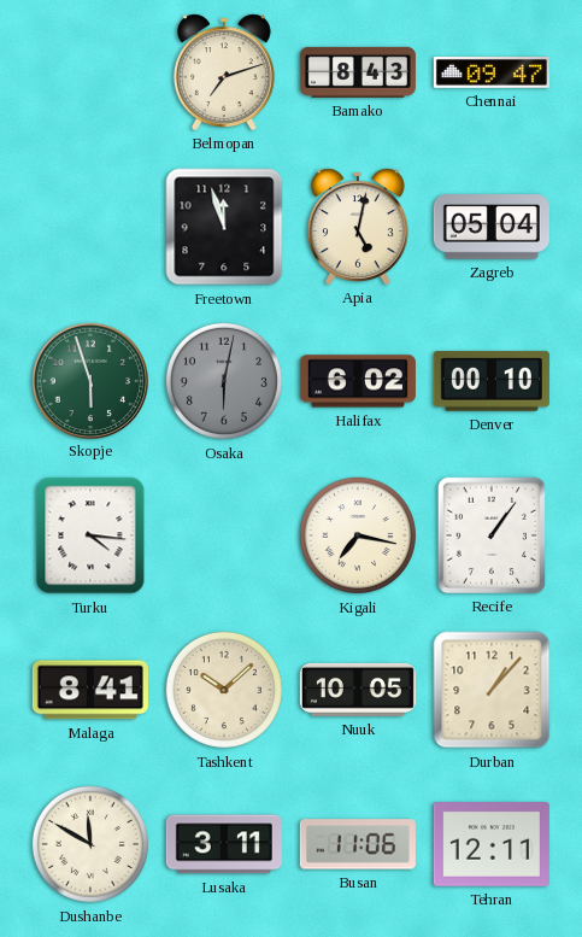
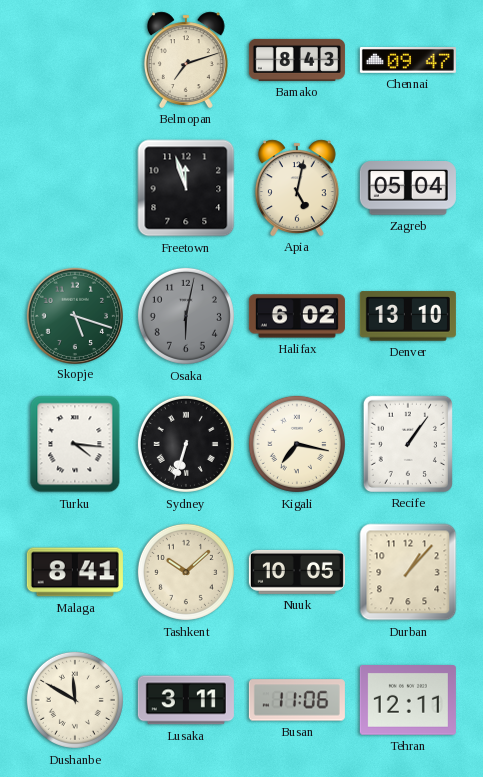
Skopje: 5:57 -> 5:18 (74, 315)
Denver: 00:10 -> 13:10 (408, 316)
Sydney: none -> 6:33 (186, 444)
